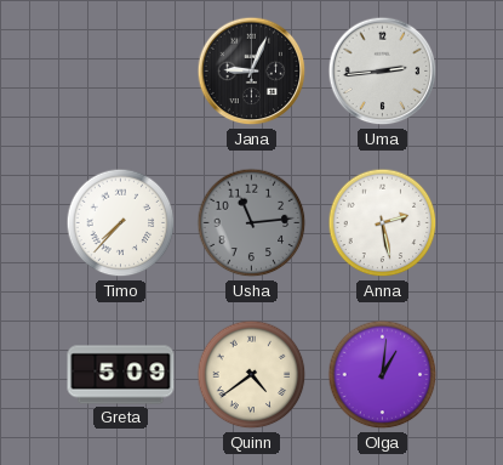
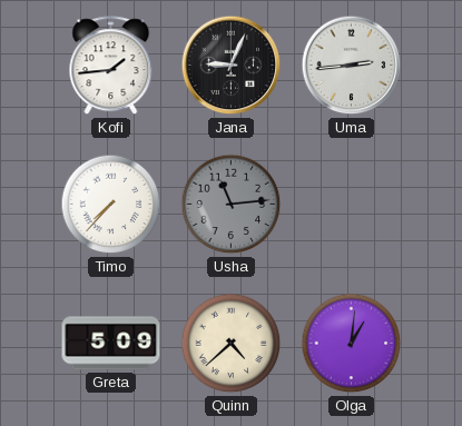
Kofi: none -> 1:44 (111, 66)
Anna: 2:28 -> none (383, 223)
Quinn: 4:39 -> 4:38 (232, 344)
